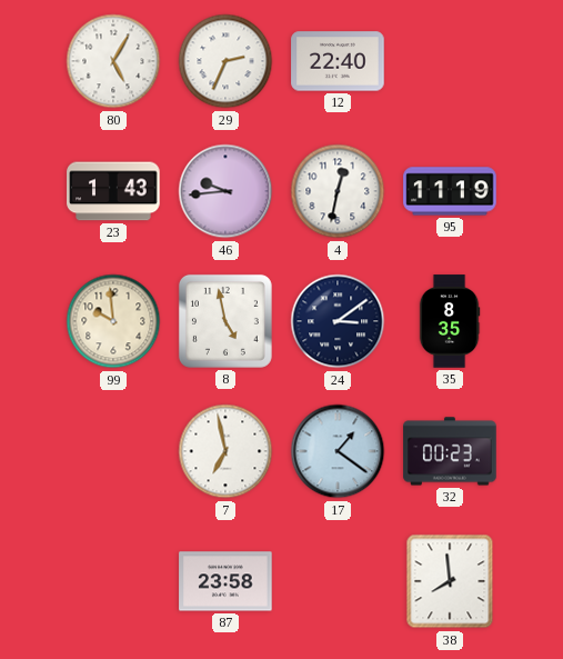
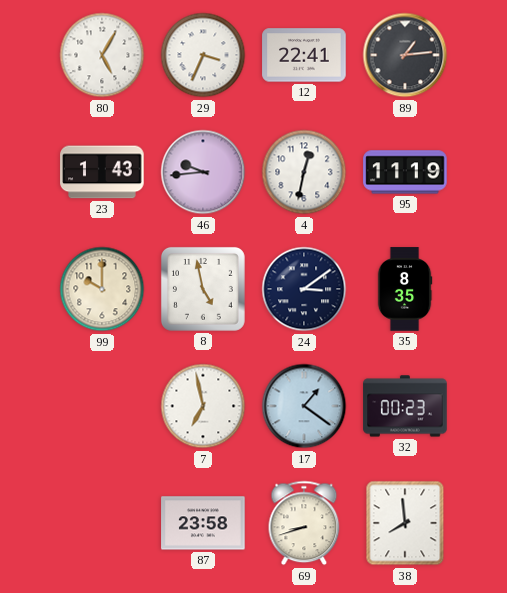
29: 2:34 -> 3:34 (203, 55)
12: 22:40 -> 22:41 (304, 55)
89: none -> 1:14 (405, 55)
99: 9:59 -> 10:00 (102, 289)
69: none -> 8:42 (304, 523)
